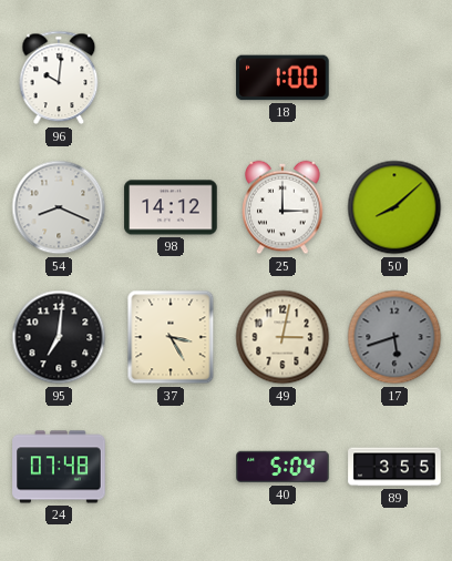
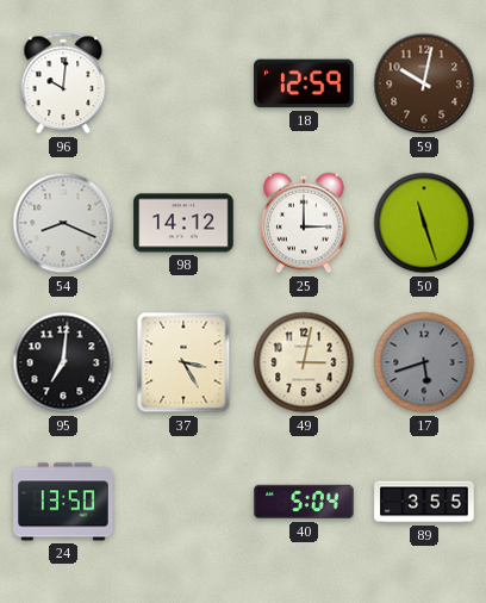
18: 1:00 -> 12:59 (304, 83)
59: none -> 10:02 (424, 83)
50: 8:08 -> 11:27 (424, 223)
24: 07:48 -> 13:50 (63, 502)
